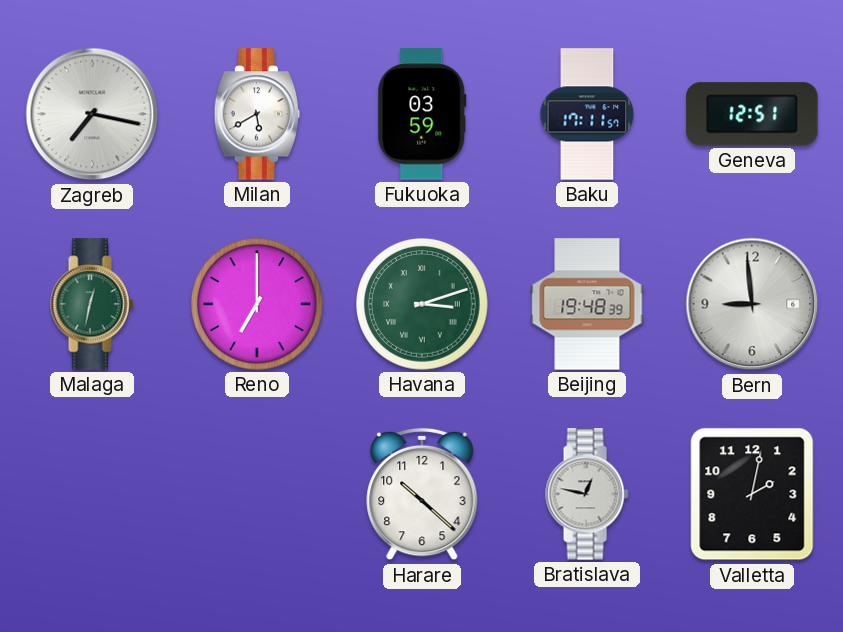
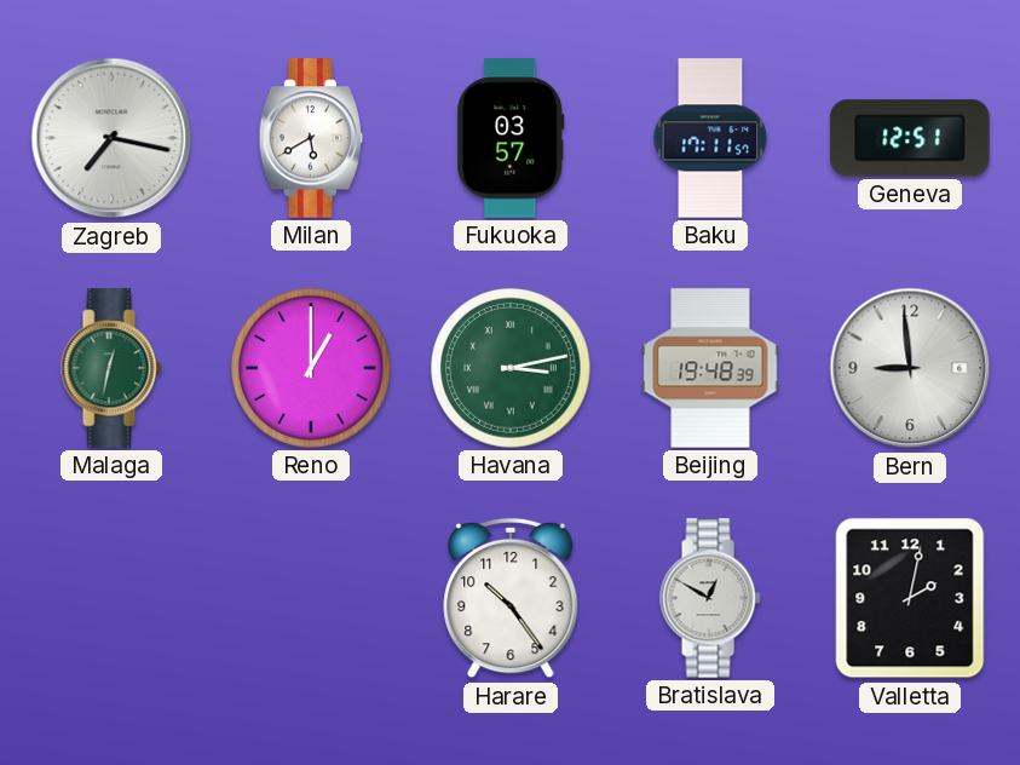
Fukuoka: 03:59 -> 03:57 (511, 138)
Reno: 7:00 -> 1:00 (311, 368)
Havana: 3:12 -> 3:13 (511, 368)
Harare: 10:22 -> 10:24 (511, 598)
Bratislava: 12:47 -> 12:50 (710, 598)
